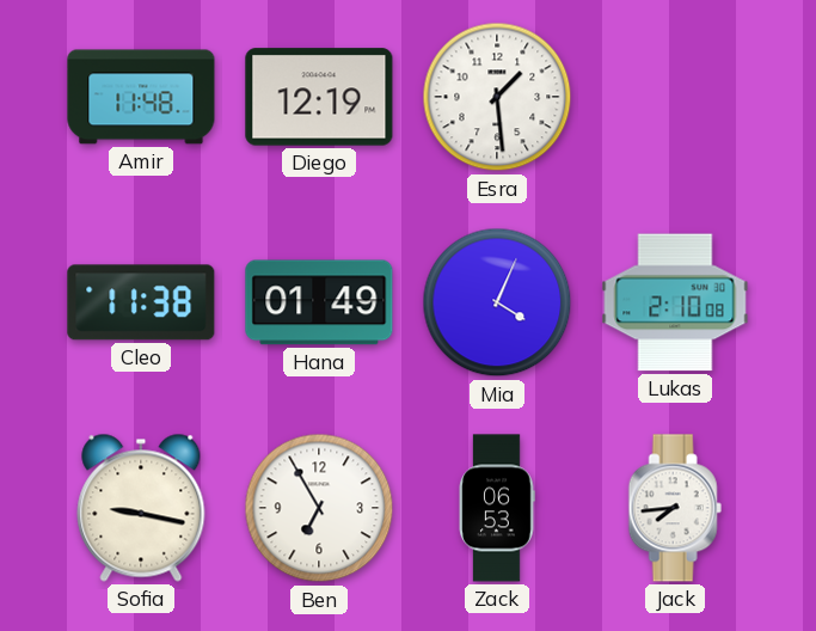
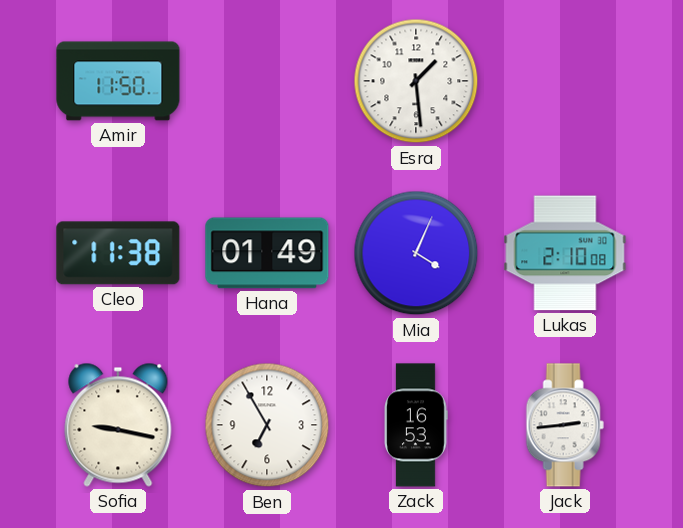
Amir: 11:48 -> 11:50 (118, 81)
Diego: 12:19 -> none (319, 97)
Zack: 06:53 -> 16:53 (416, 425)
Jack: 7:44 -> 2:44 (565, 425)
